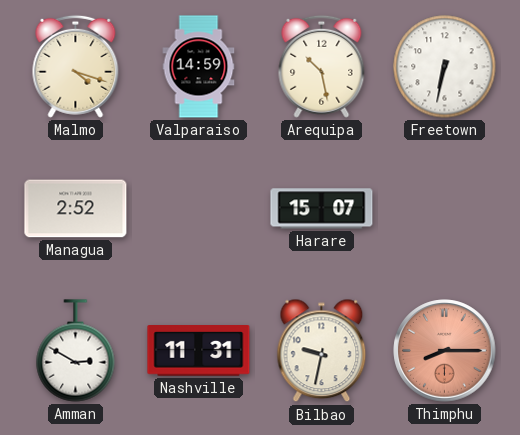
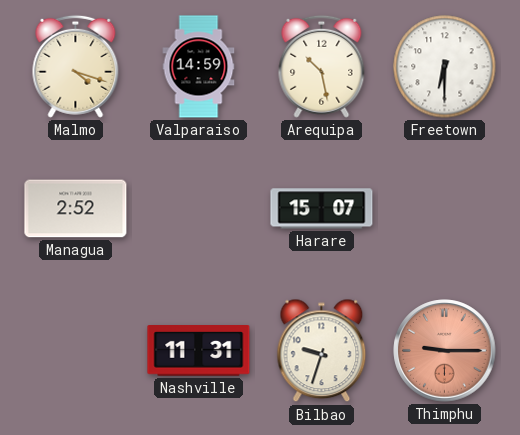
Freetown: 6:32 -> 6:30 (445, 67)
Amman: 2:50 -> none (76, 351)
Bilbao: 9:32 -> 9:33 (322, 351)
Thimphu: 8:15 -> 9:15 (445, 351)
